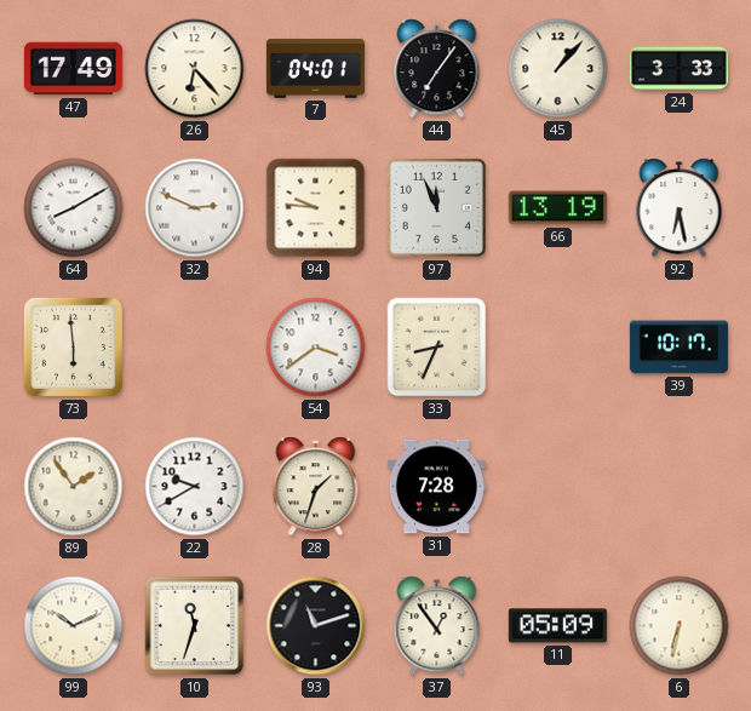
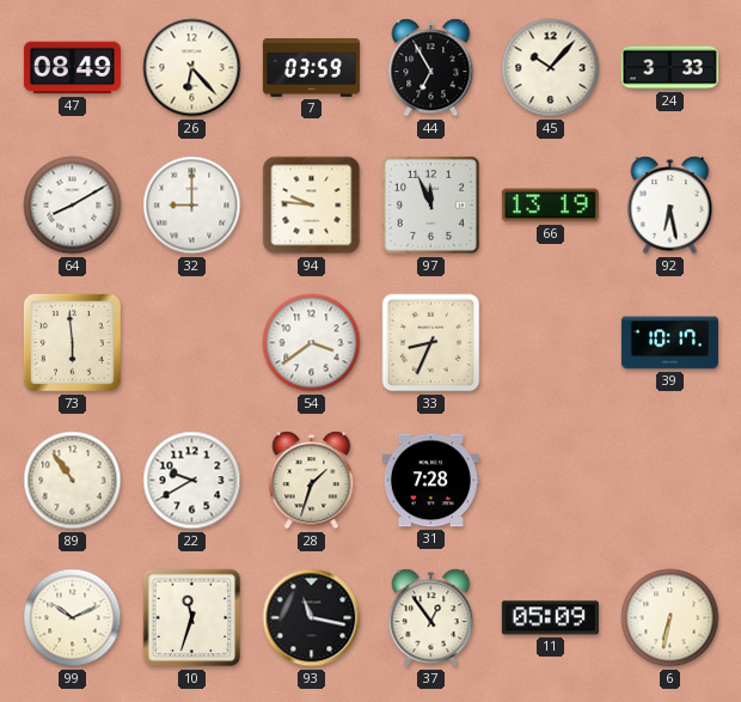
47: 17:49 -> 08:49 (72, 68)
7: 04:01 -> 03:59 (311, 68)
44: 7:06 -> 6:55 (431, 68)
45: 1:07 -> 10:07 (551, 68)
32: 2:49 -> 9:00 (192, 206)
89: 1:54 -> 10:54 (73, 481)
93: 11:12 -> 11:17 (312, 618)
